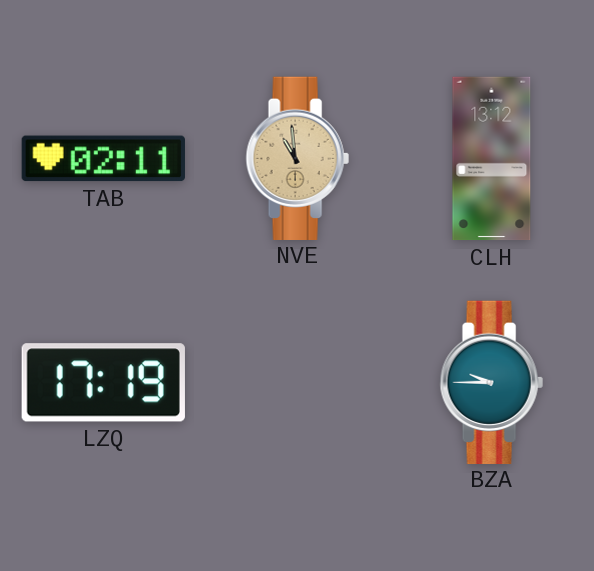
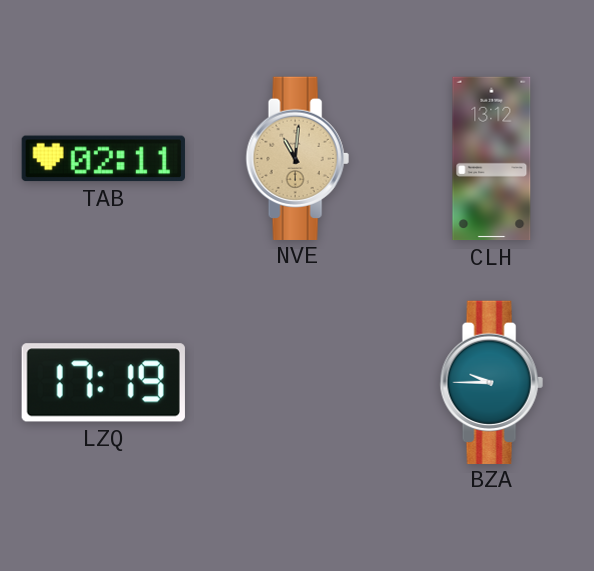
NVE: 10:59 -> 11:01 (297, 158)
